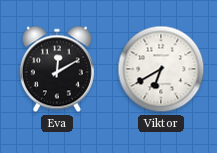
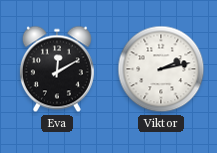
Viktor: 6:40 -> 2:13 (161, 69)
